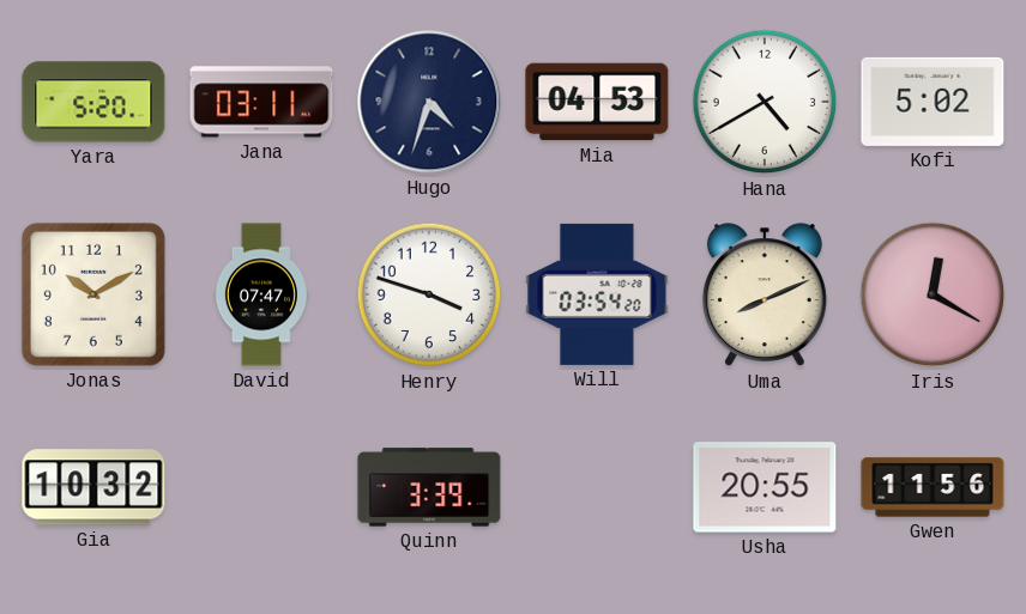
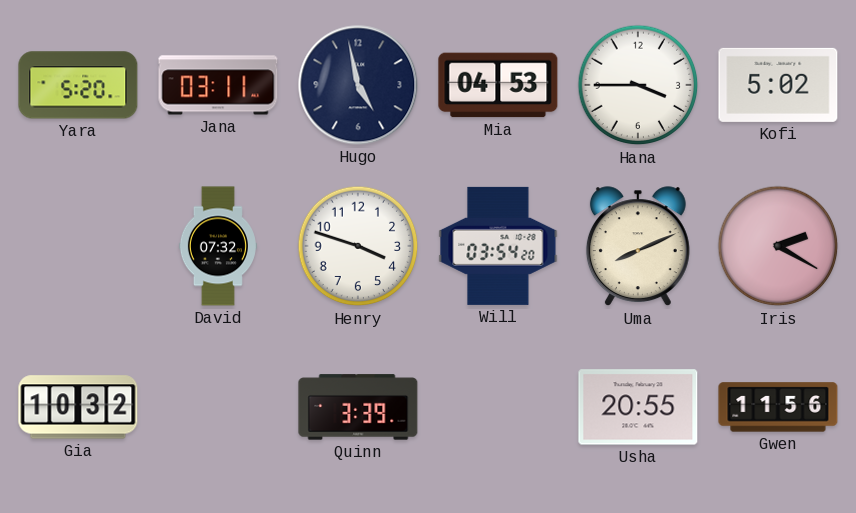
Hugo: 4:33 -> 4:58 (358, 85)
Hana: 4:40 -> 3:45 (638, 85)
Jonas: 10:10 -> none (93, 294)
David: 07:47 -> 07:32 (218, 246)
Iris: 12:20 -> 2:20 (778, 246)
